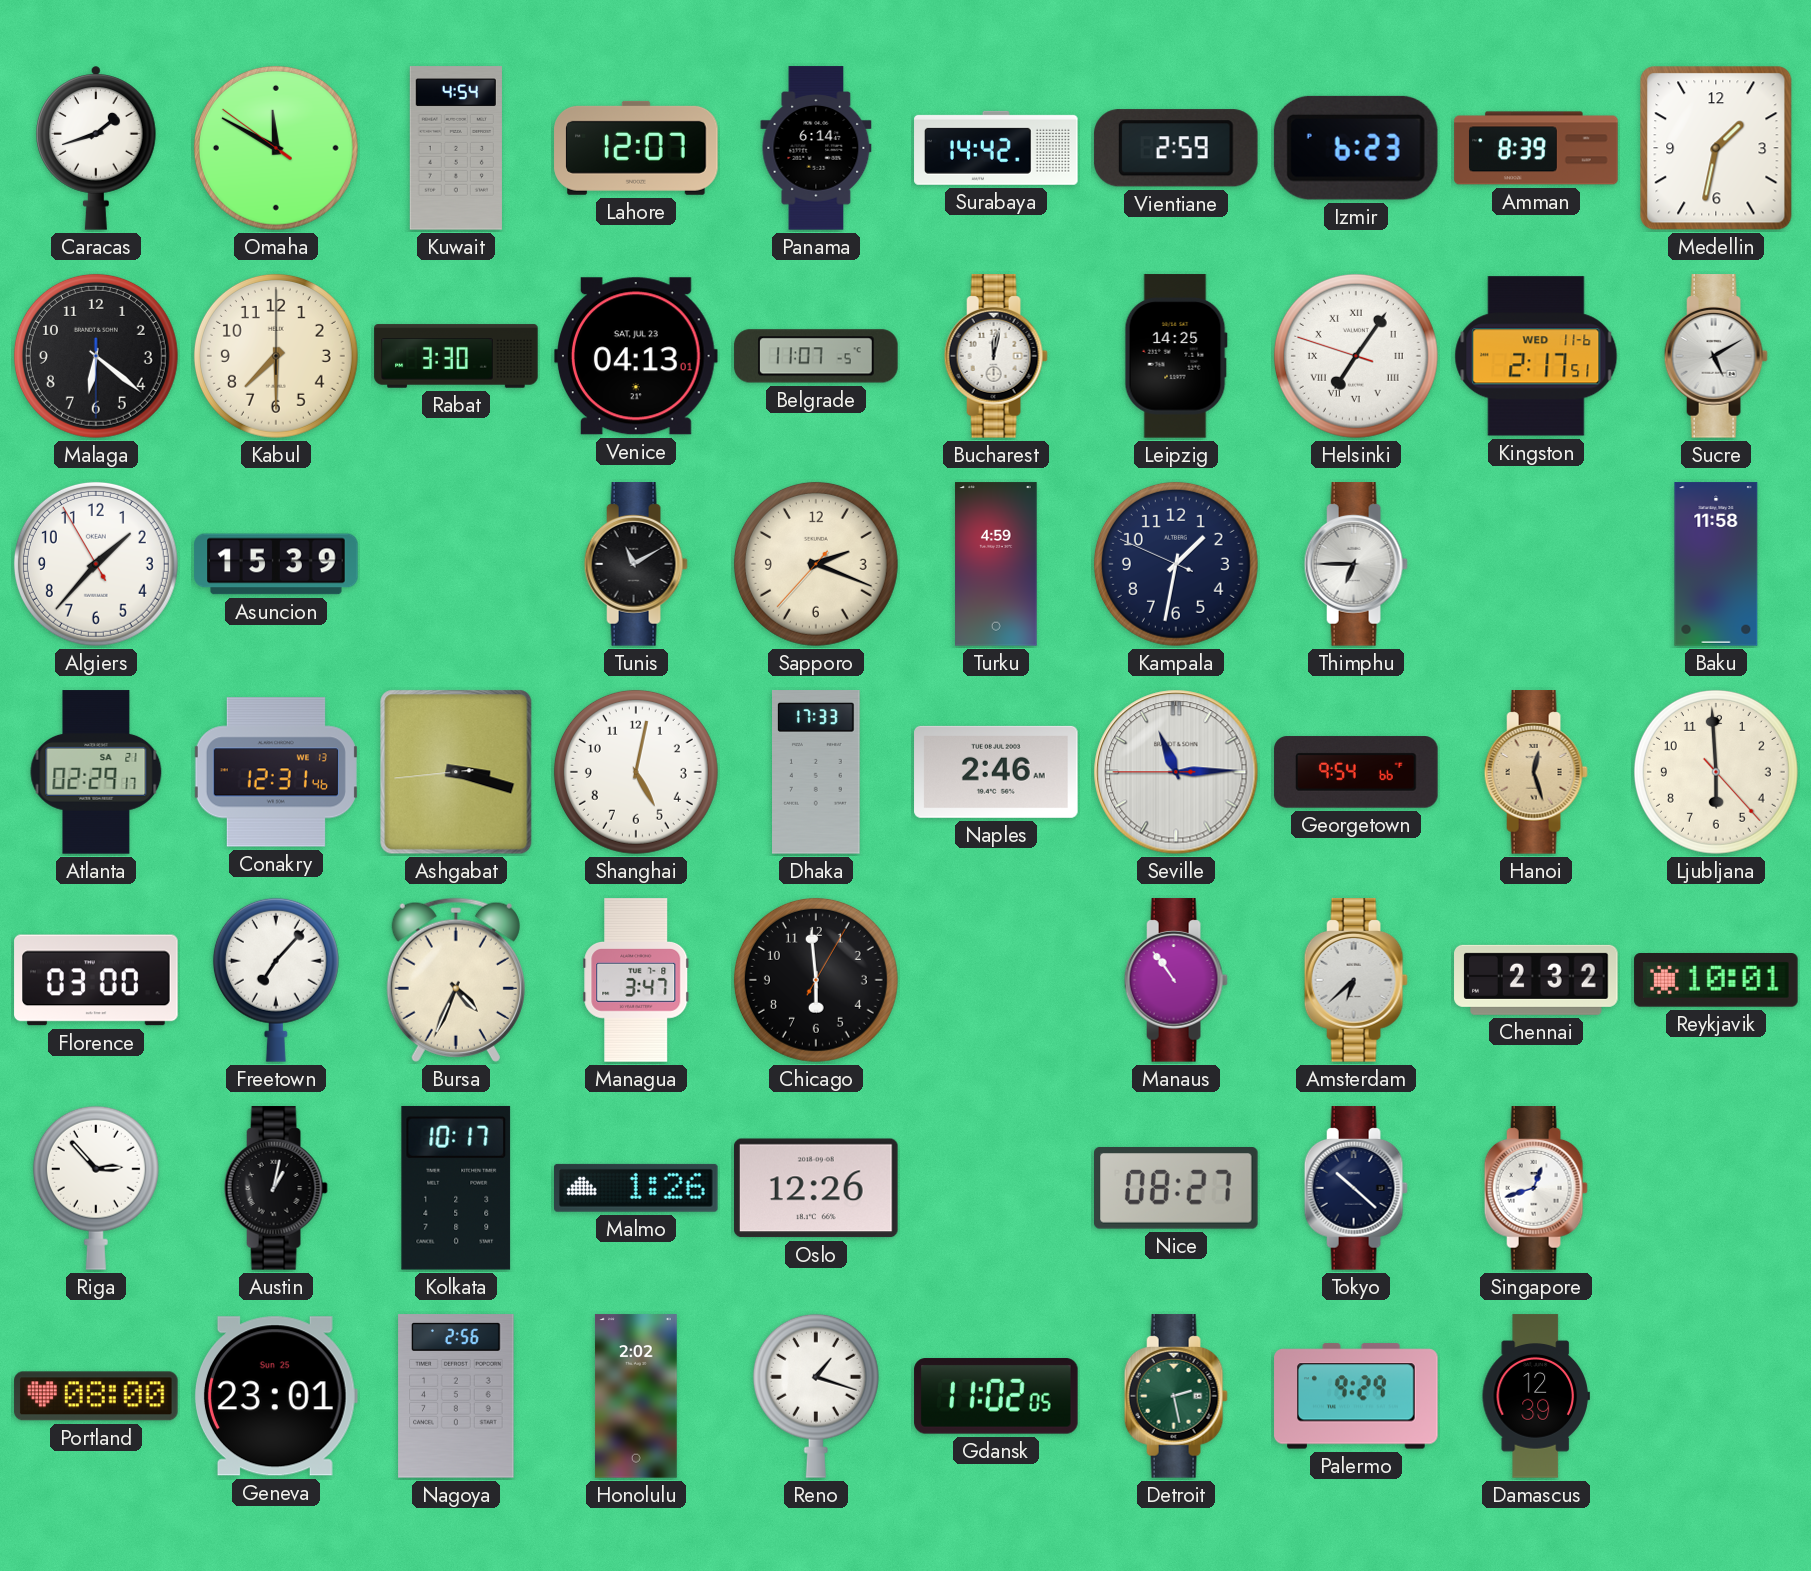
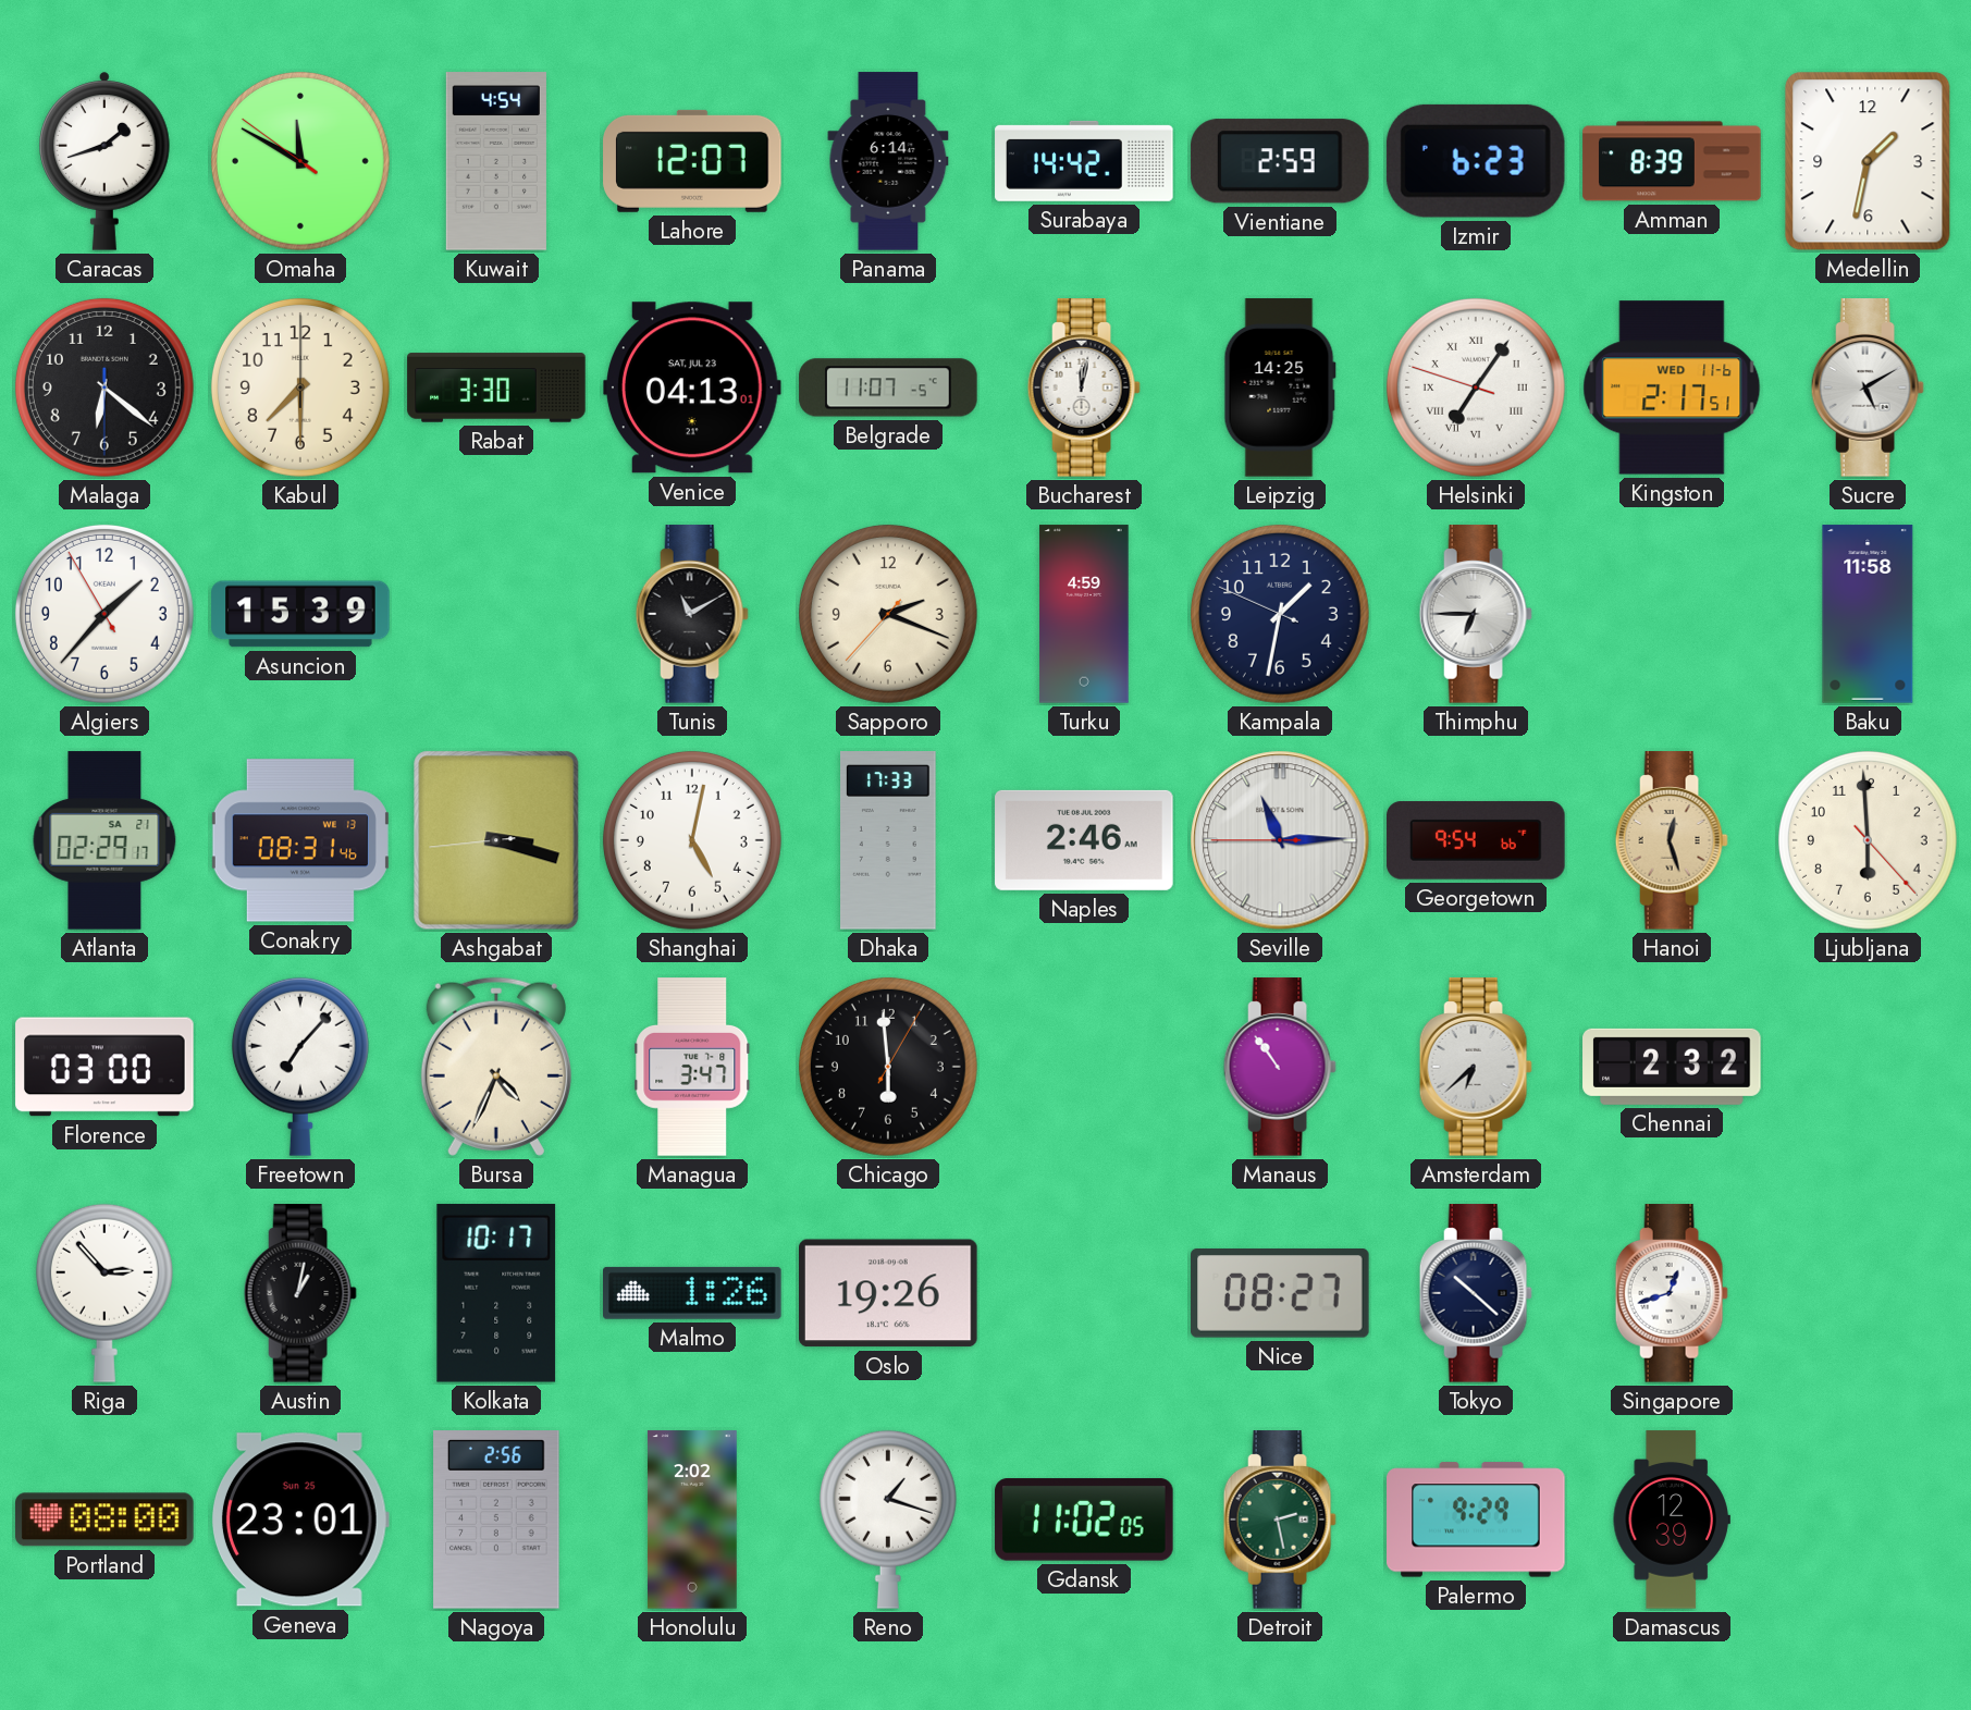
Conakry: 12:31 -> 08:31 (300, 840)
Reykjavik: 10:01 -> none (1716, 980)
Oslo: 12:26 -> 19:26 (889, 1293)
